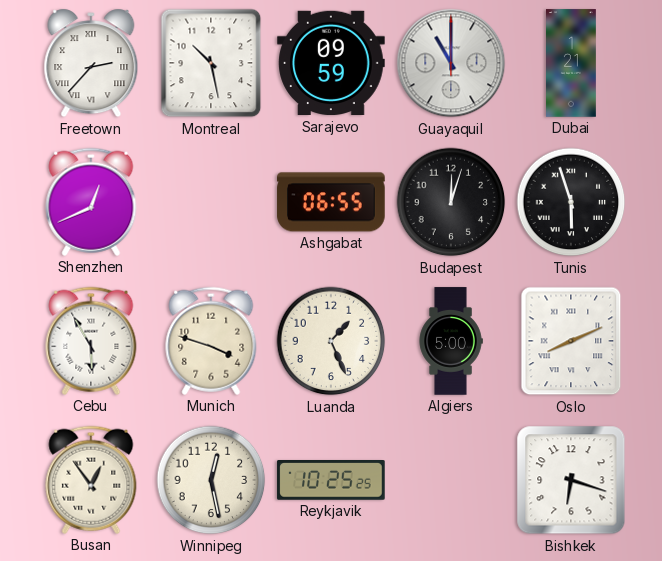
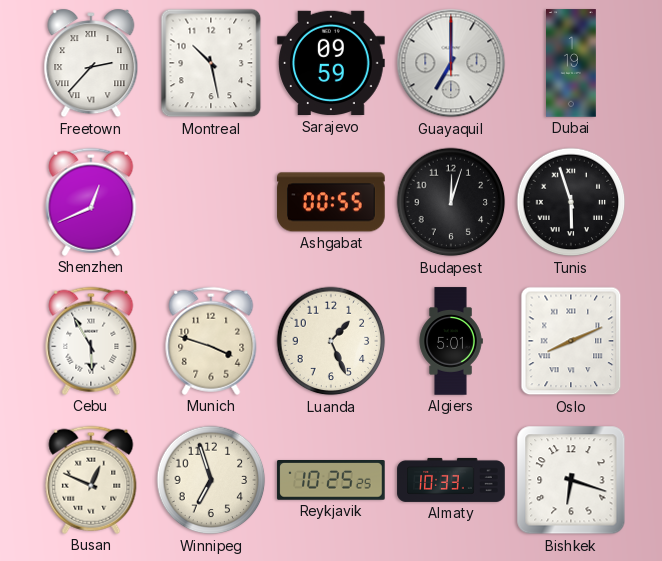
Guayaquil: 11:00 -> 7:00 (451, 63)
Dubai: 1:21 -> 1:19 (572, 63)
Ashgabat: 06:55 -> 00:55 (331, 202)
Algiers: 5:00 -> 5:01 (451, 341)
Busan: 12:54 -> 12:49 (91, 480)
Winnipeg: 12:28 -> 6:57 (211, 480)
Almaty: none -> 10:33 (451, 480)
